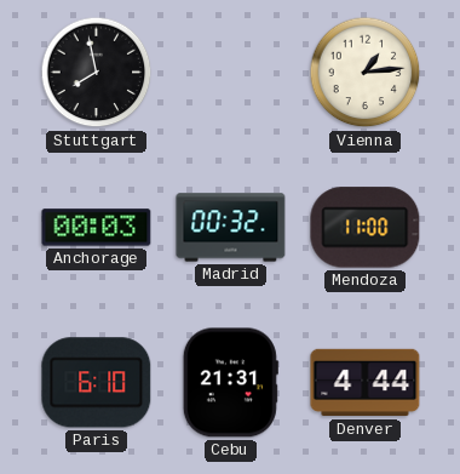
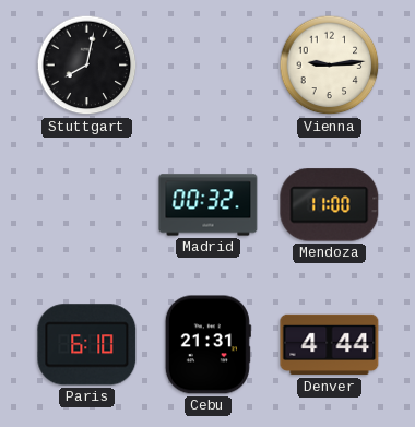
Stuttgart: 7:58 -> 8:02 (87, 66)
Vienna: 1:14 -> 9:14 (330, 66)
Anchorage: 00:03 -> none (97, 228)
